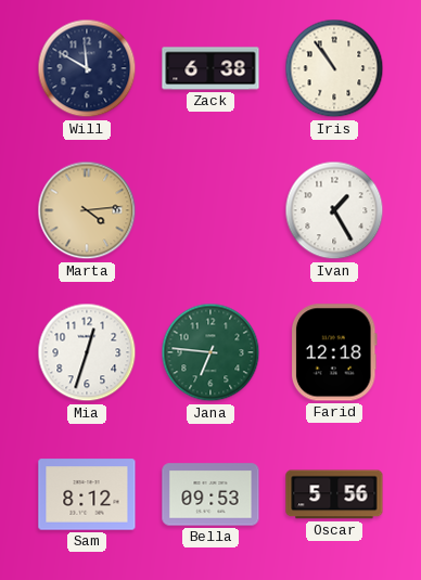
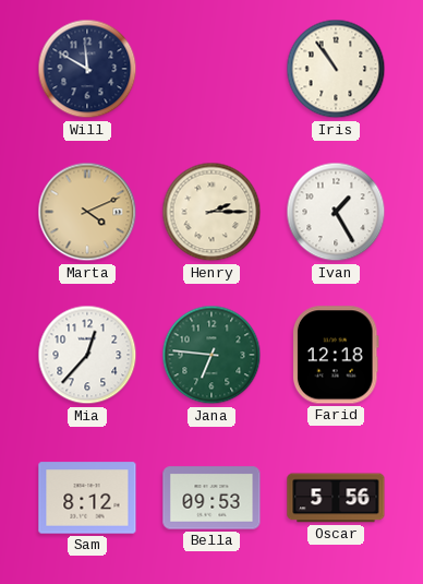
Zack: 6:38 -> none (210, 68)
Marta: 4:14 -> 4:11 (87, 212)
Henry: none -> 2:15 (211, 212)
Mia: 12:33 -> 12:37 (87, 355)
